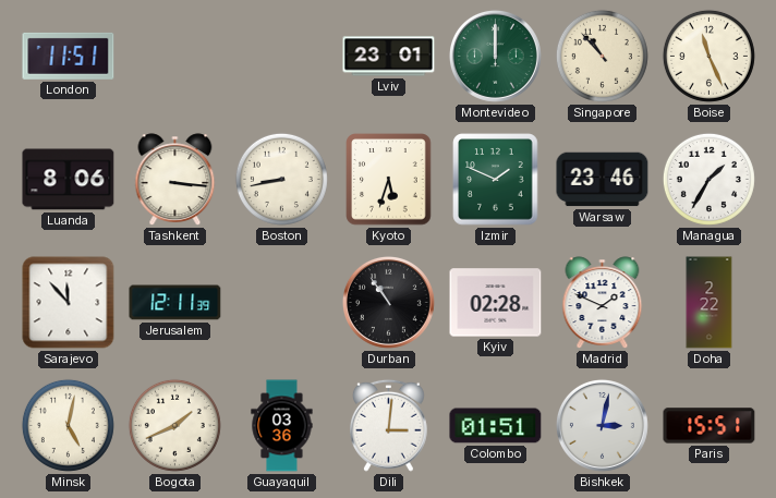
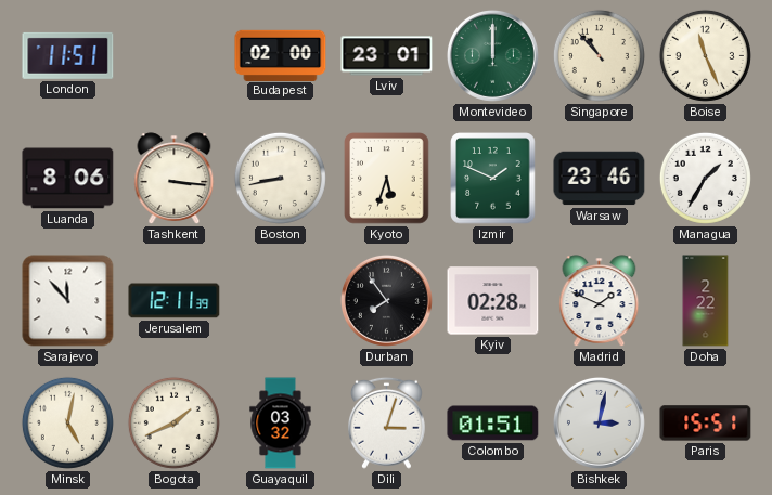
Budapest: none -> 02:00 (281, 55)
Durban: 10:54 -> 7:54 (386, 300)
Guayaquil: 03:36 -> 03:32 (281, 424)
Dili: 3:01 -> 3:03 (387, 422)
